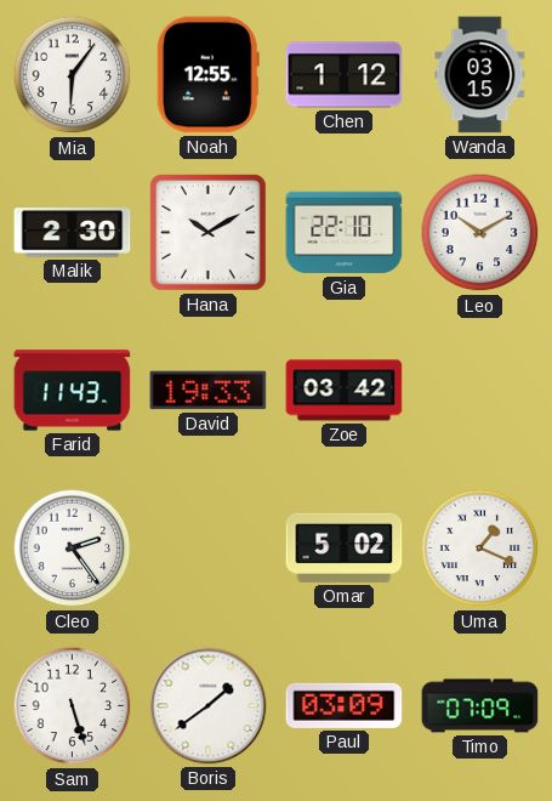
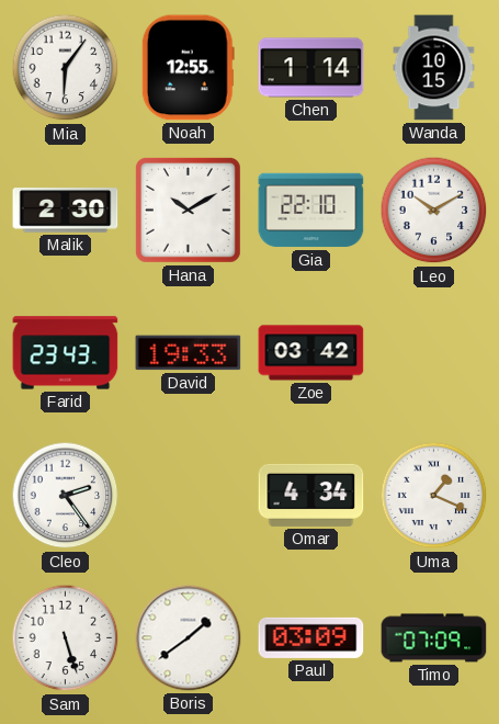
Chen: 1:12 -> 1:14 (311, 68)
Wanda: 03:15 -> 10:15 (434, 68)
Farid: 11:43 -> 23:43 (66, 353)
Omar: 5:02 -> 4:34 (311, 495)
